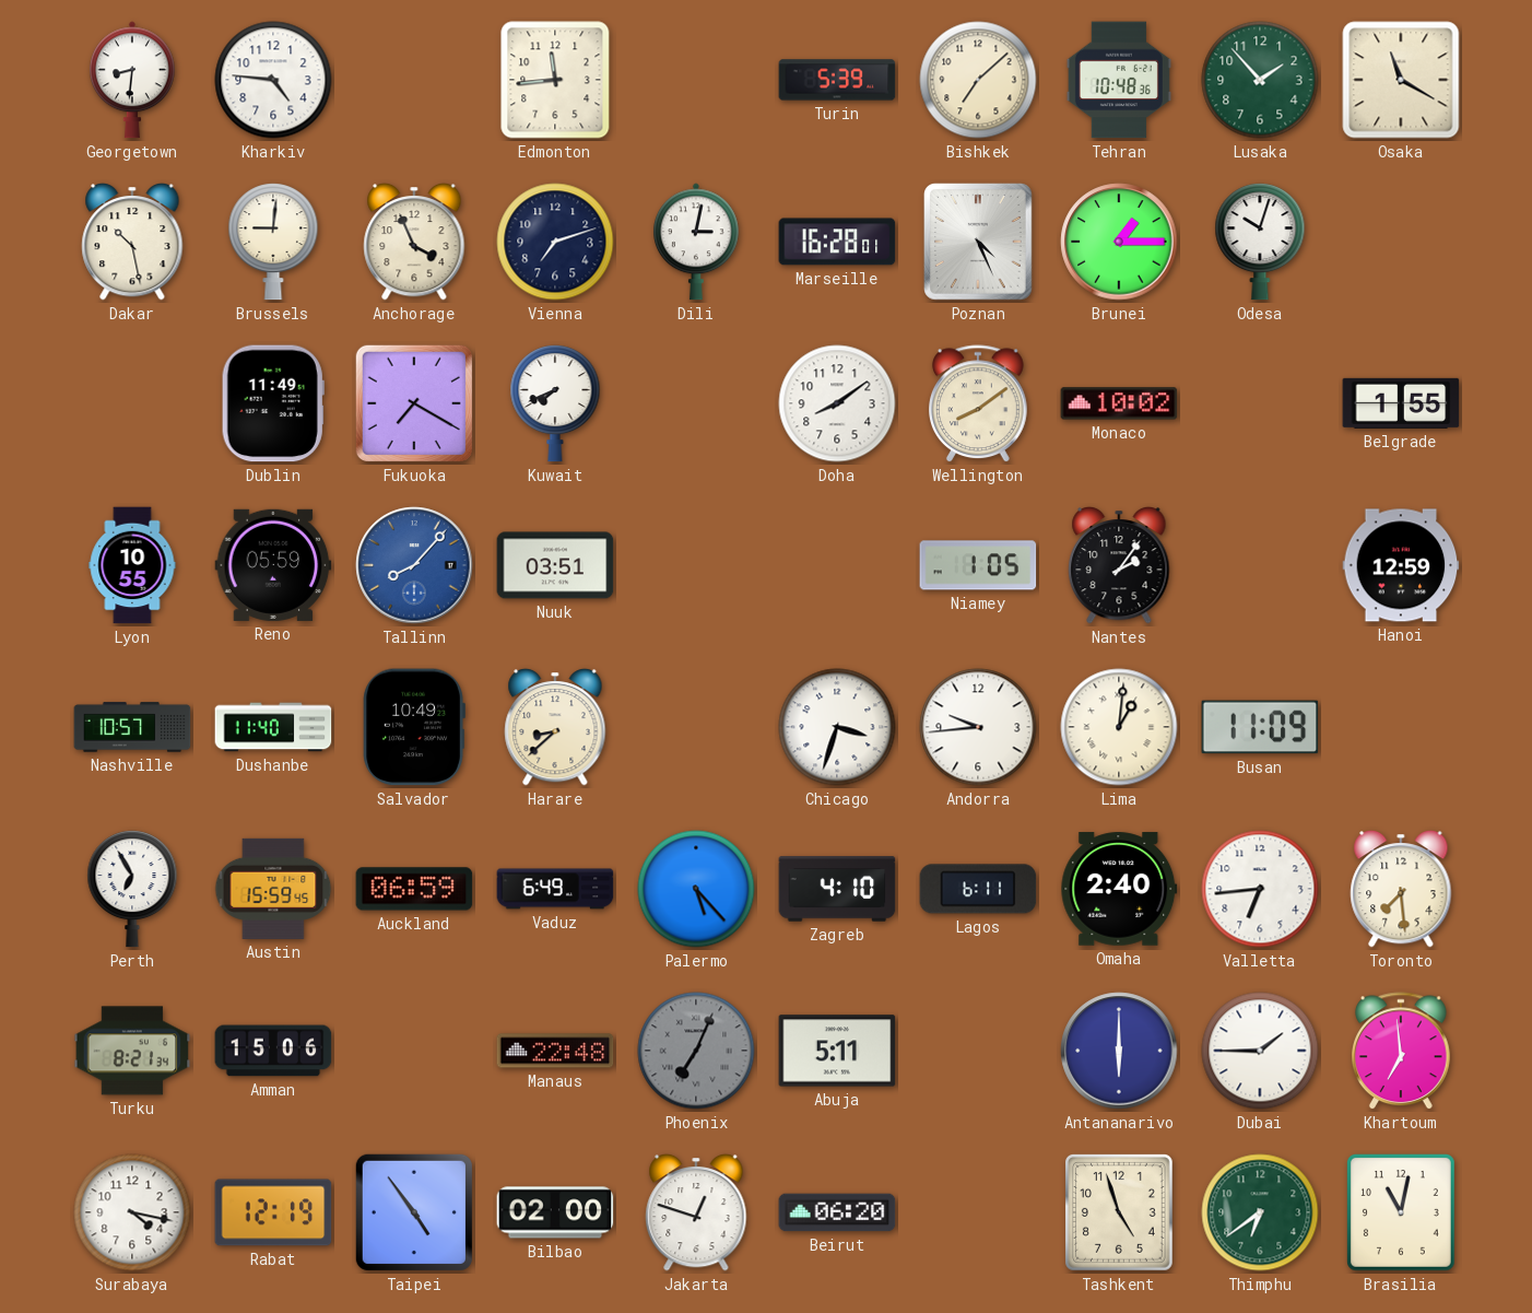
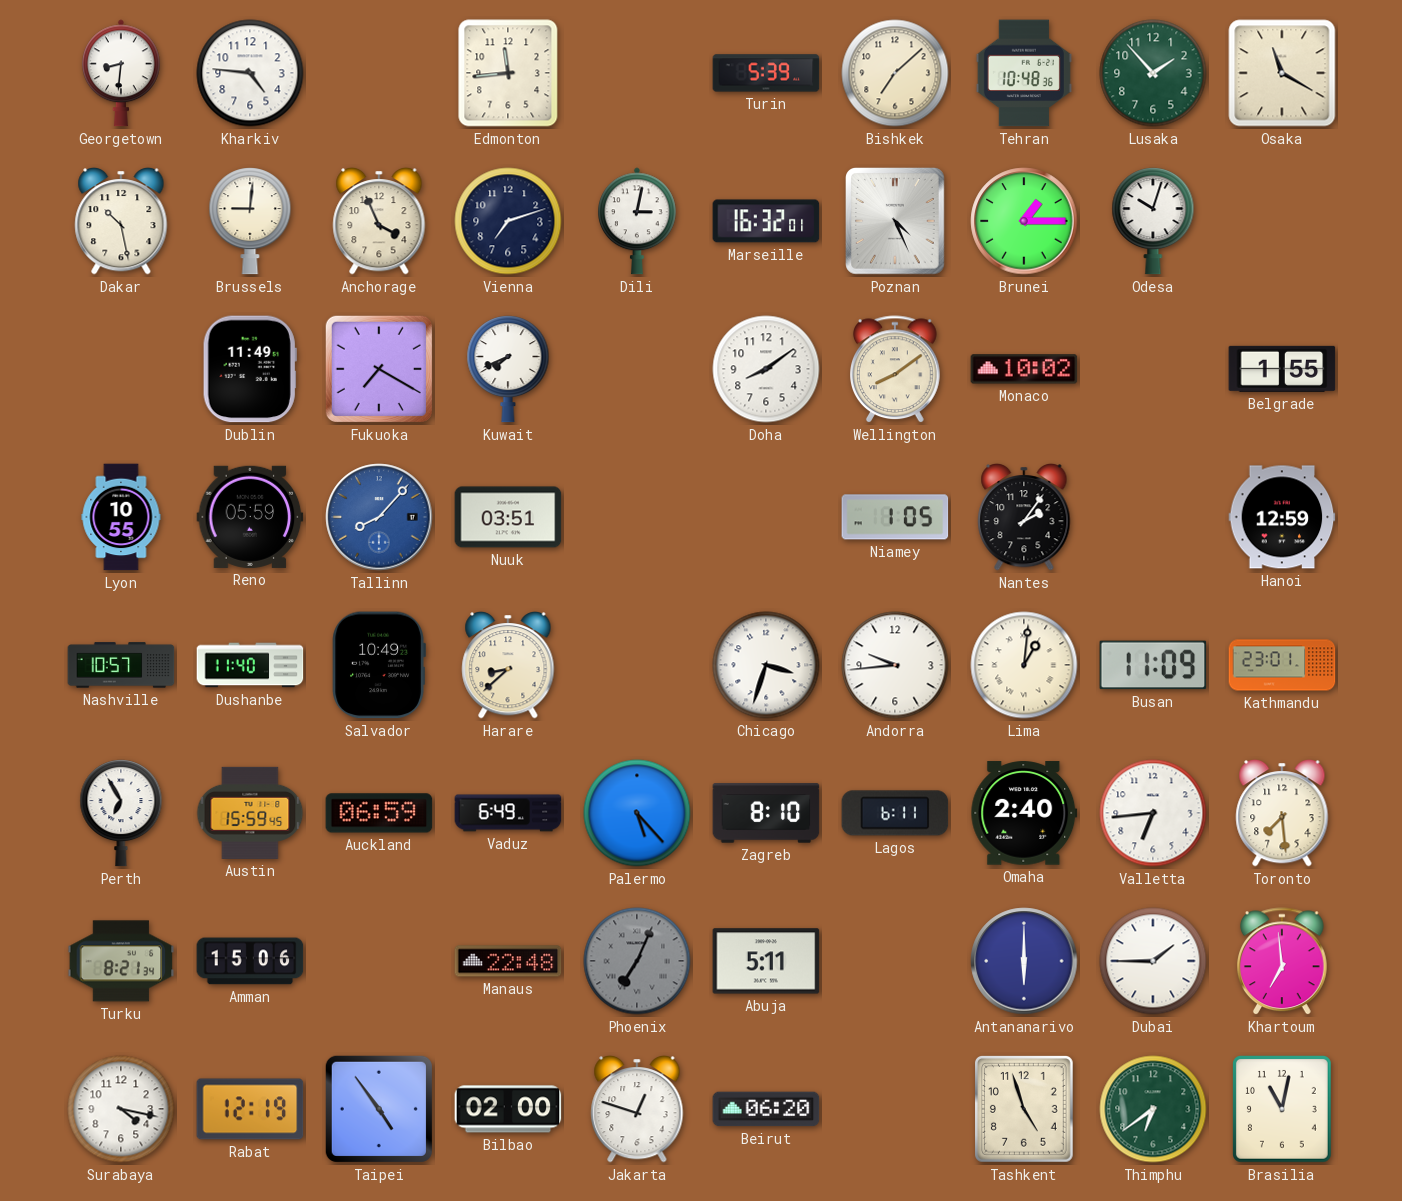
Marseille: 16:28 -> 16:32 (766, 221)
Kathmandu: none -> 23:01 (1282, 665)
Zagreb: 4:10 -> 8:10 (766, 813)
